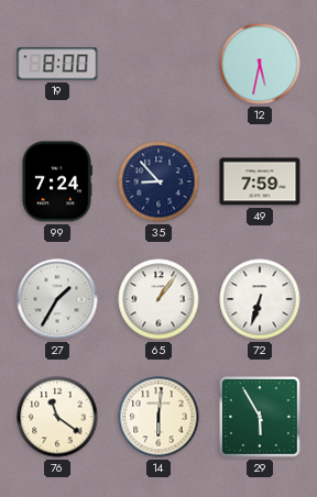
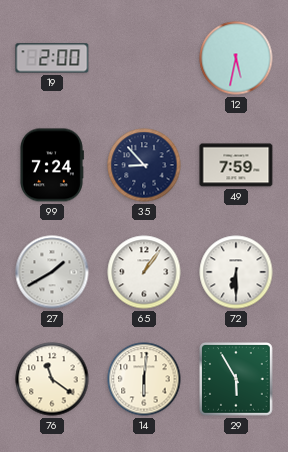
19: 8:00 -> 2:00 (52, 58)
27: 1:35 -> 1:40 (52, 272)
72: 6:33 -> 6:30 (236, 272)
